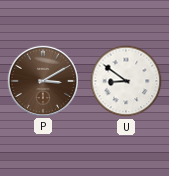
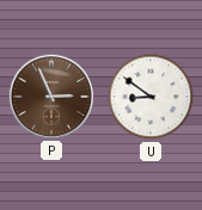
P: 3:10 -> 2:56 (50, 95)
